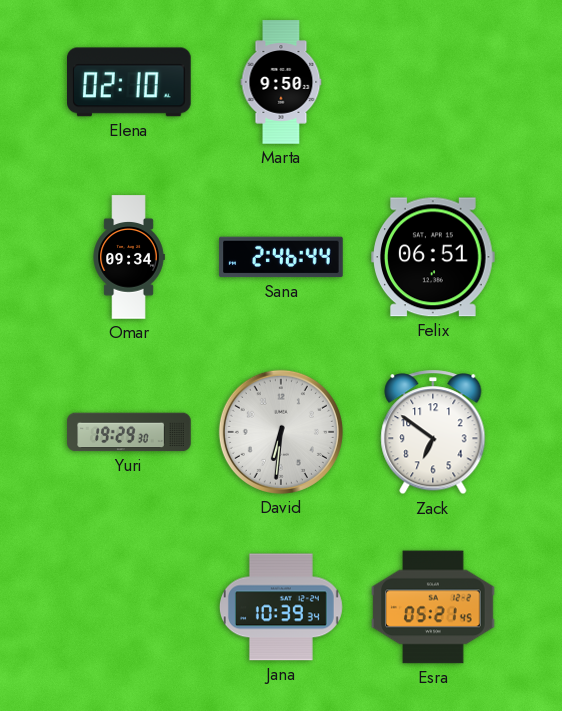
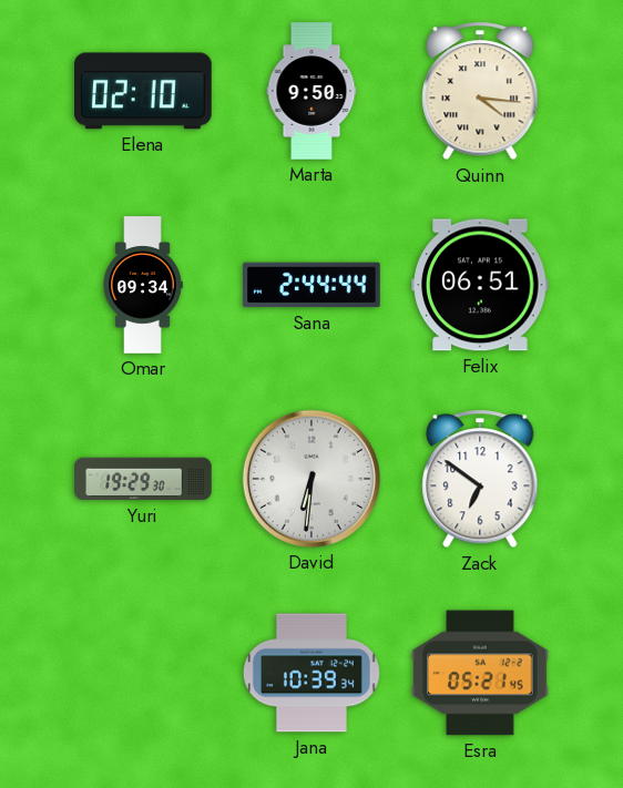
Quinn: none -> 4:16 (480, 91)
Sana: 2:46 -> 2:44 (311, 285)
